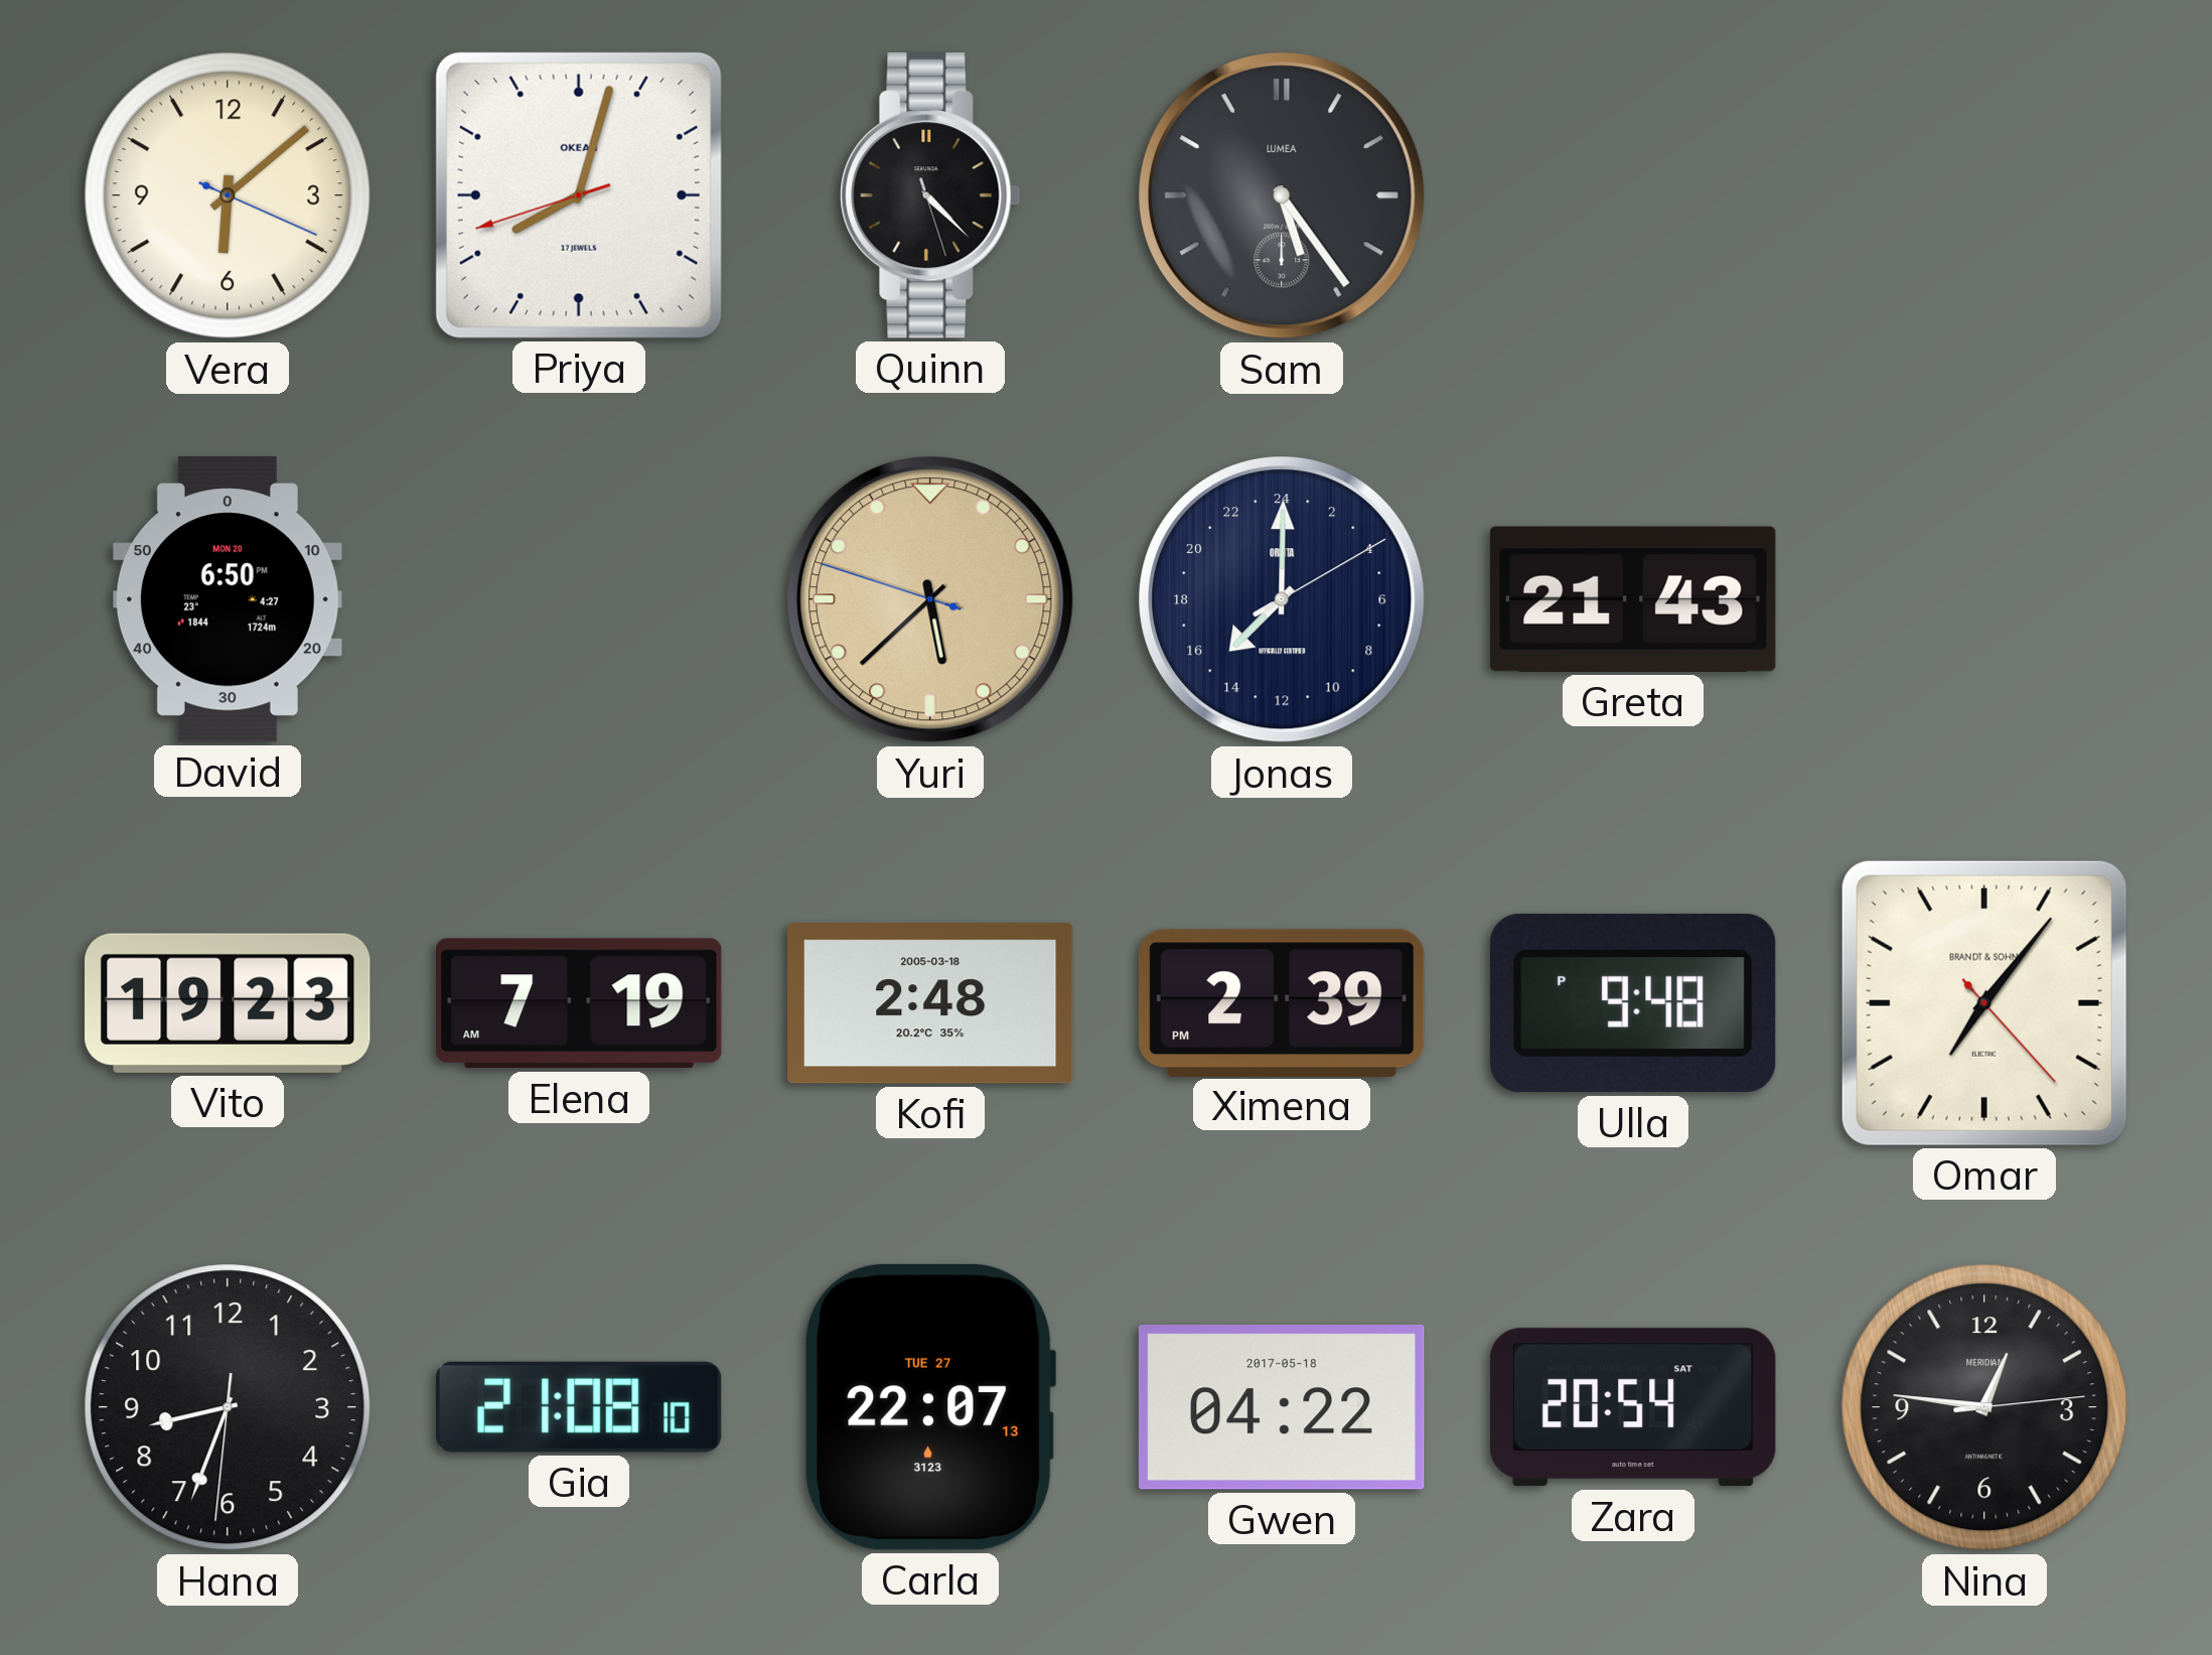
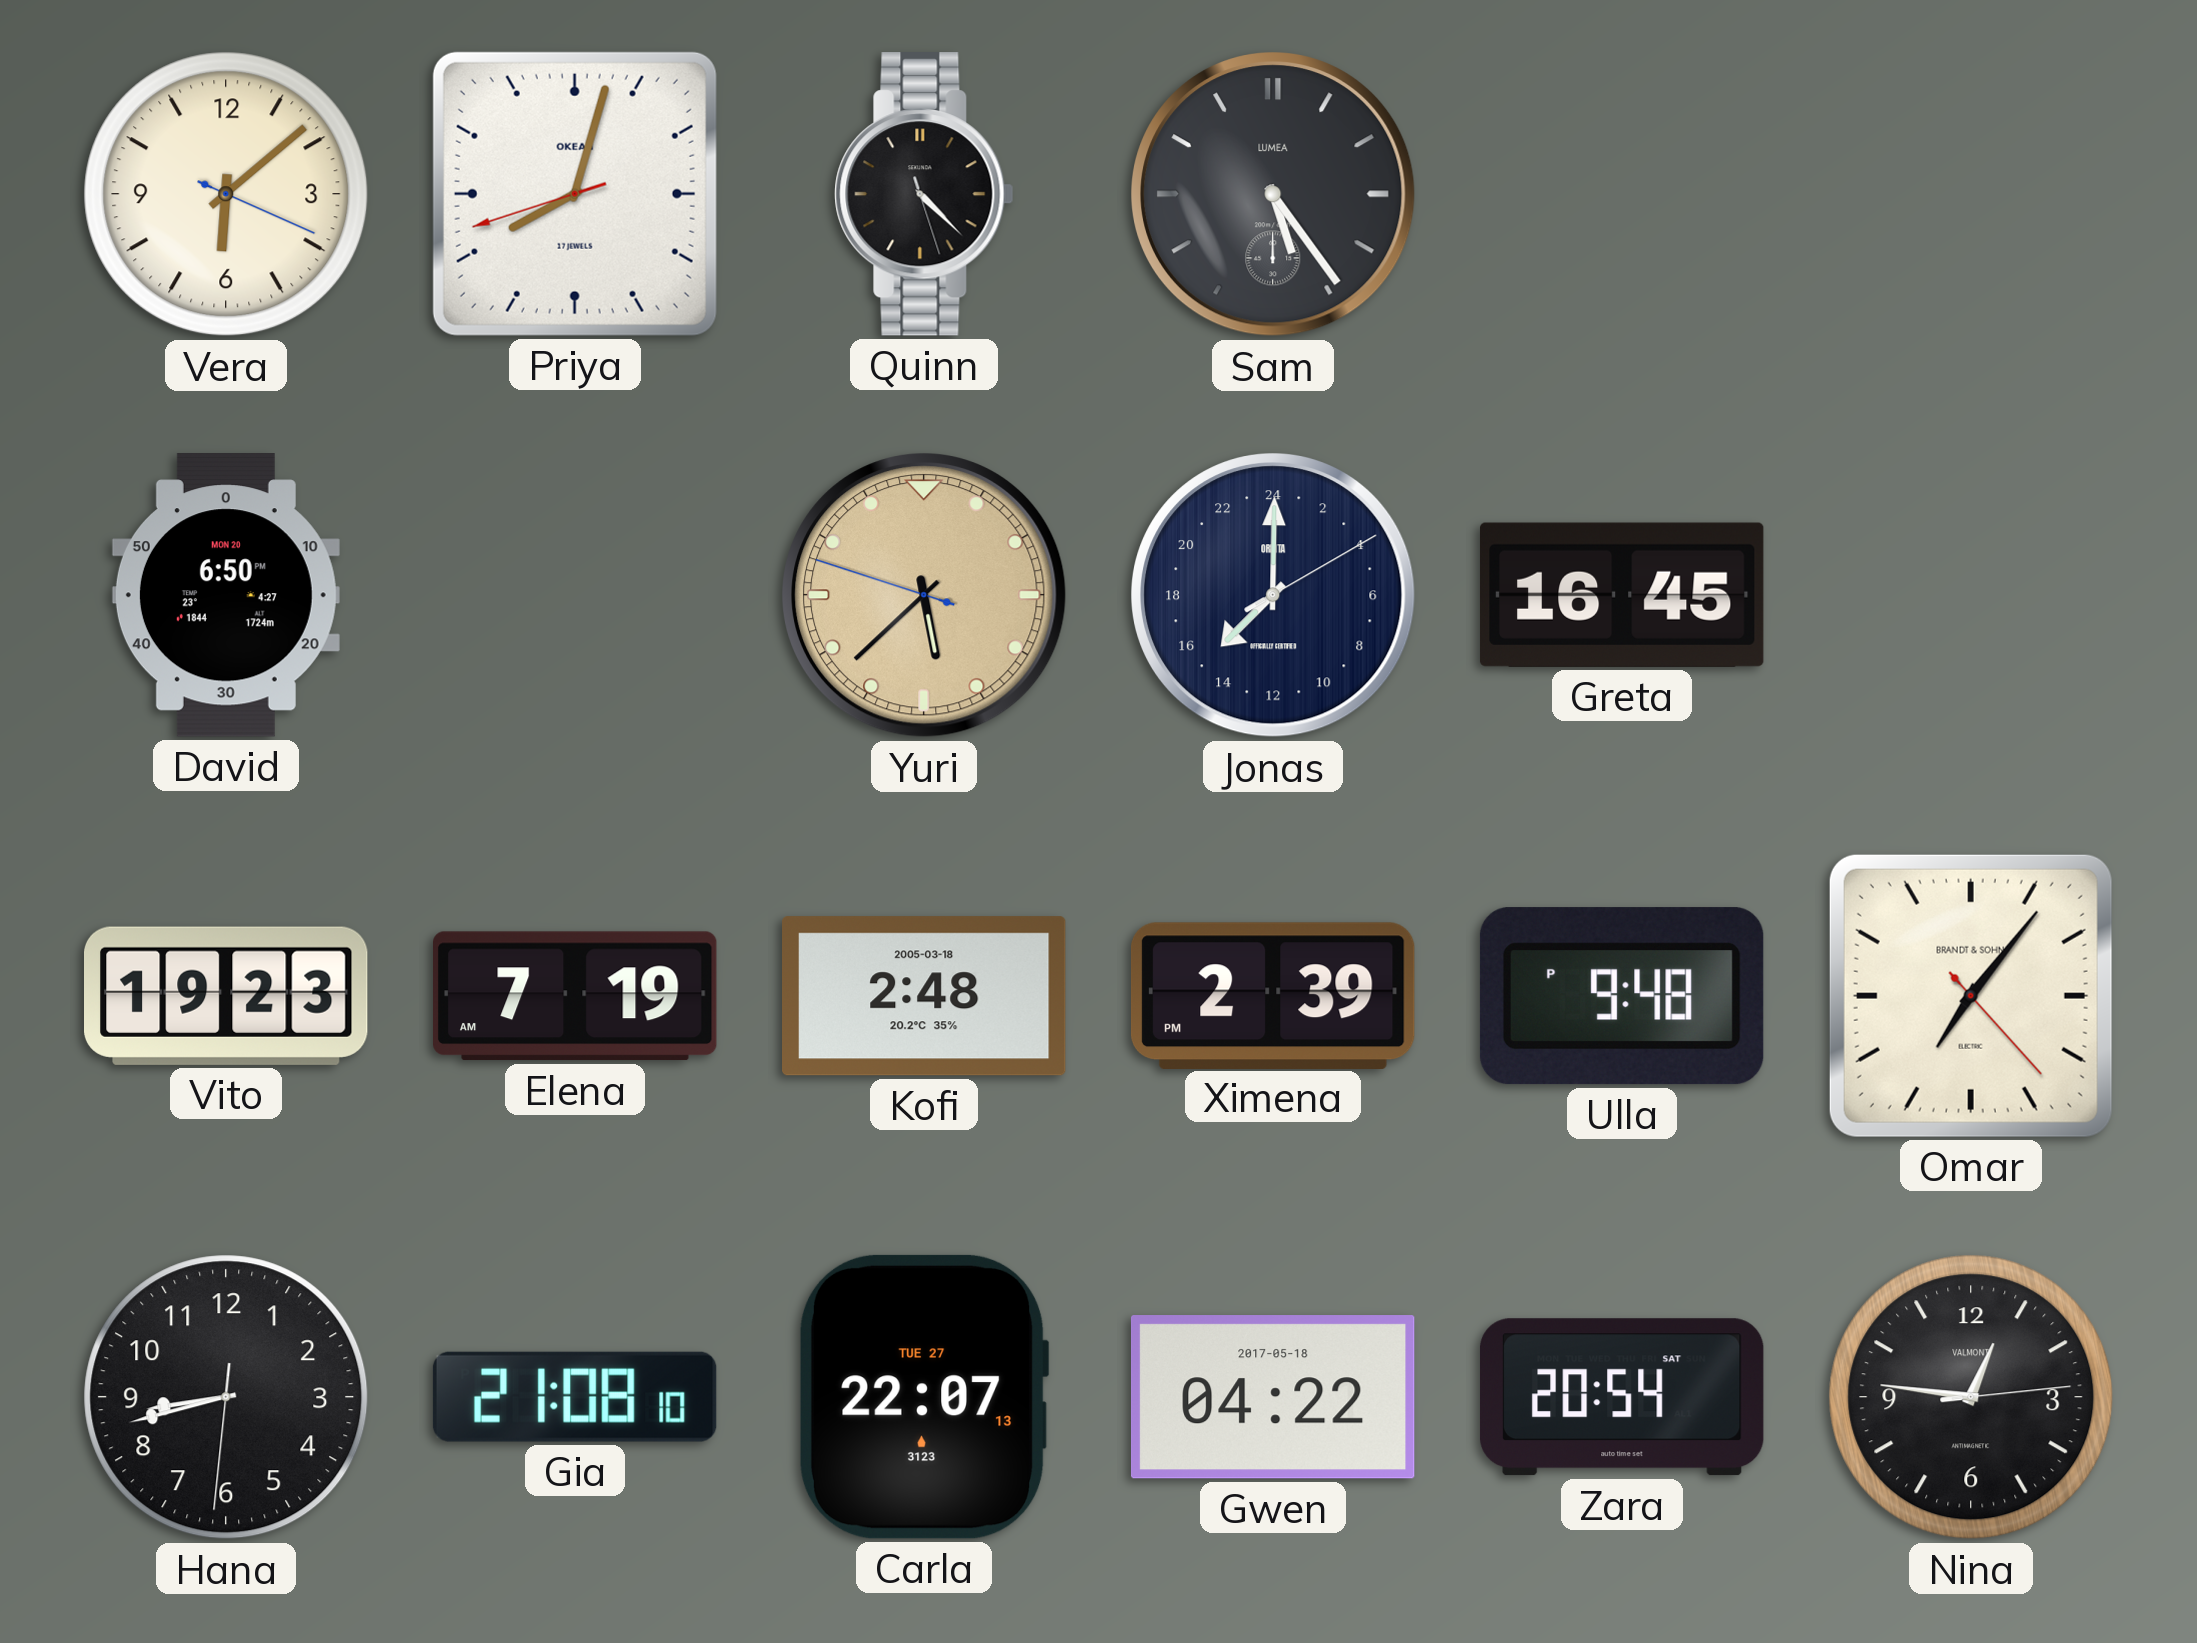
Greta: 21:43 -> 16:45 (1622, 595)
Hana: 8:33 -> 8:42 (226, 1397)
Nina brand: MERIDIAN -> VALMONT (1971, 1397)
